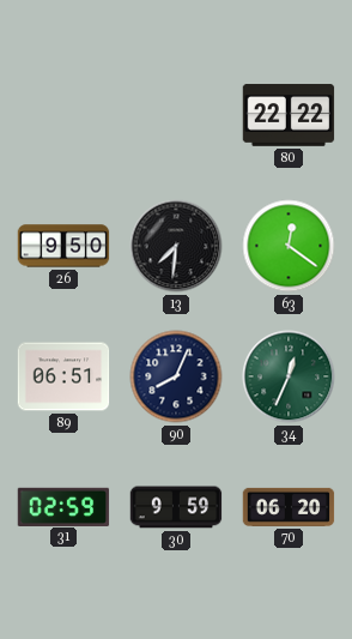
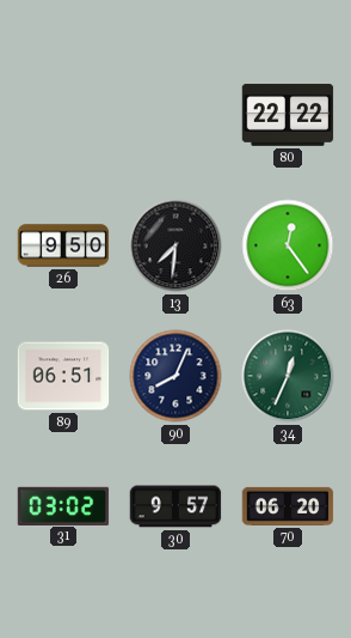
63: 12:21 -> 12:24 (288, 245)
31: 02:59 -> 03:02 (63, 505)
30: 9:59 -> 9:57 (176, 506)
